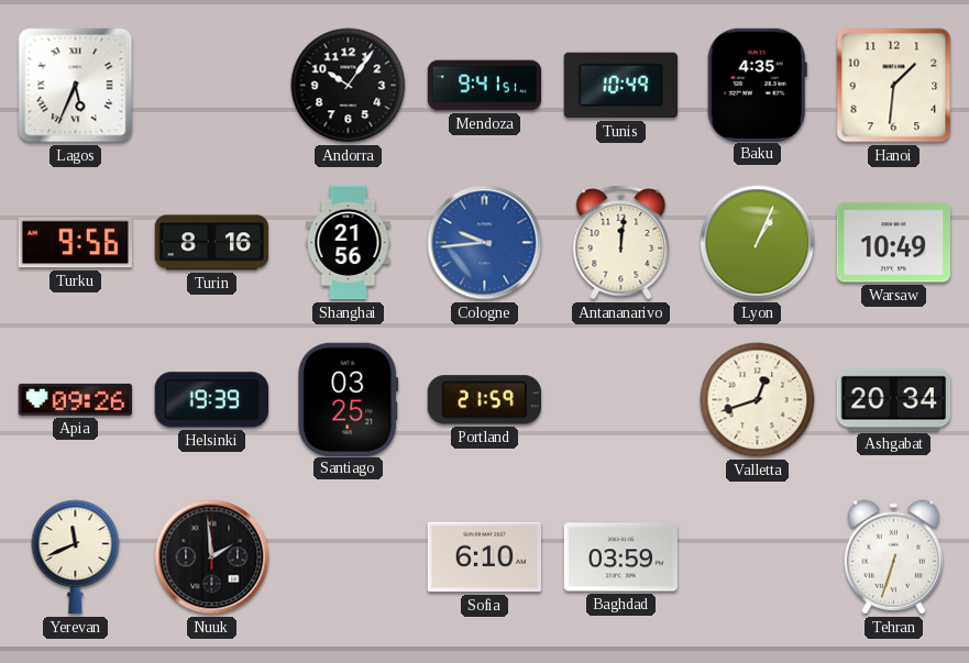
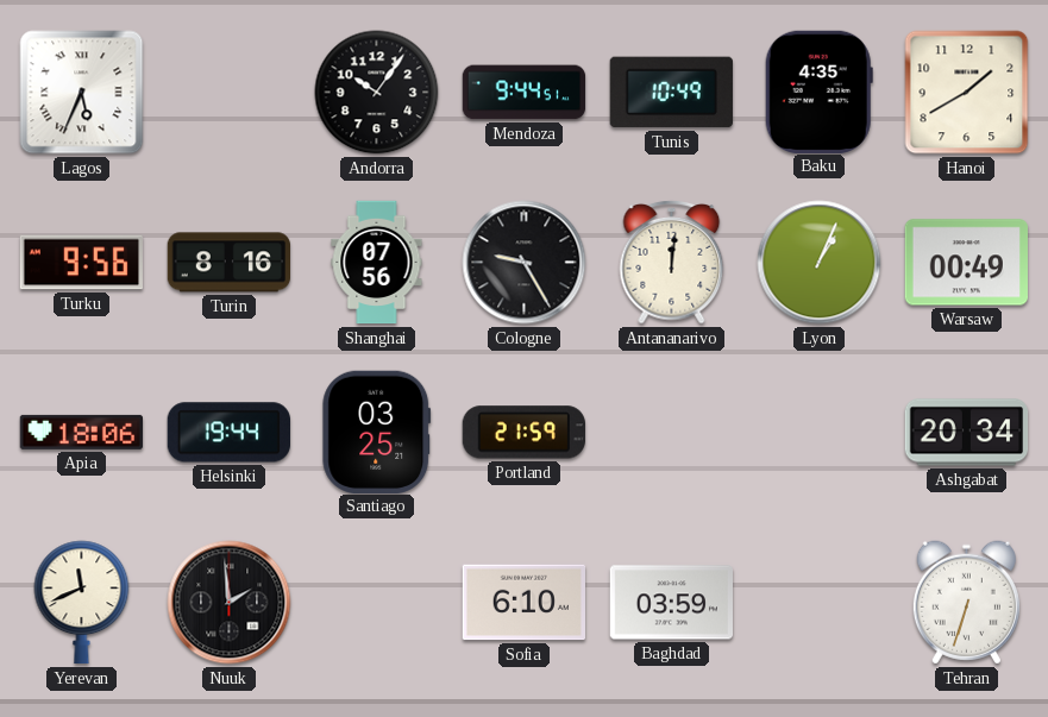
Mendoza: 9:41 -> 9:44 (525, 93)
Hanoi: 1:31 -> 1:40 (967, 93)
Shanghai: 21:56 -> 07:56 (377, 263)
Cologne: 9:44 -> 9:25 (525, 263)
Cologne dial: blue -> black (525, 263)
Warsaw: 10:49 -> 00:49 (966, 263)
Apia: 09:26 -> 18:06 (81, 432)
Helsinki: 19:39 -> 19:44 (228, 433)
Valletta: 12:42 -> none (758, 400)
